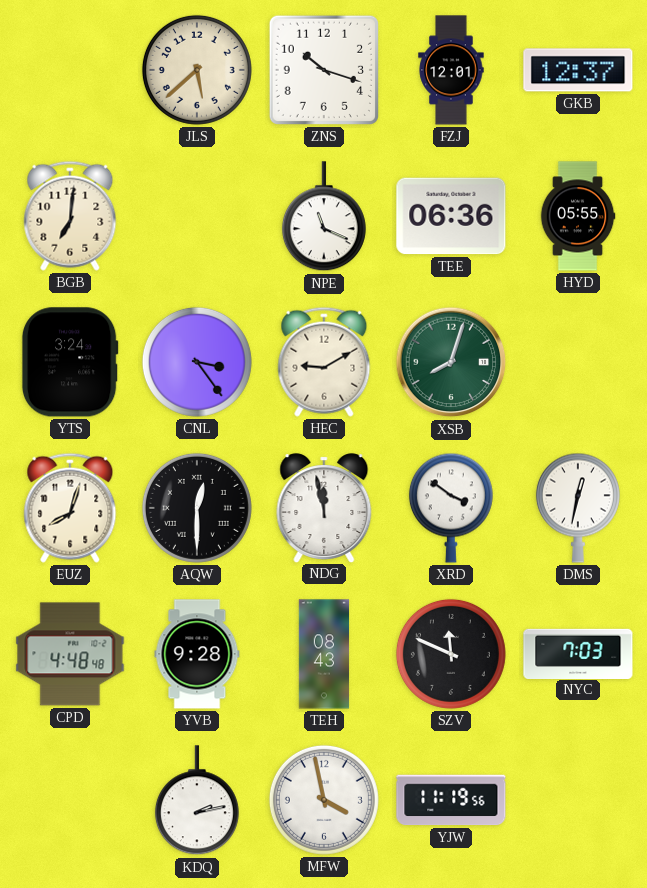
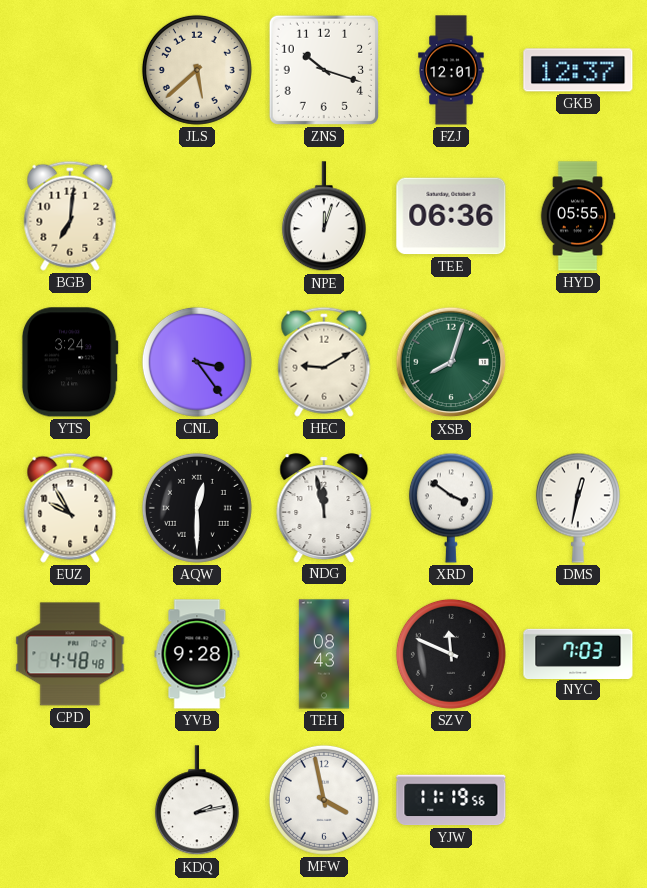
NPE: 11:19 -> 12:03 (324, 217)
EUZ: 8:03 -> 9:55 (70, 508)
